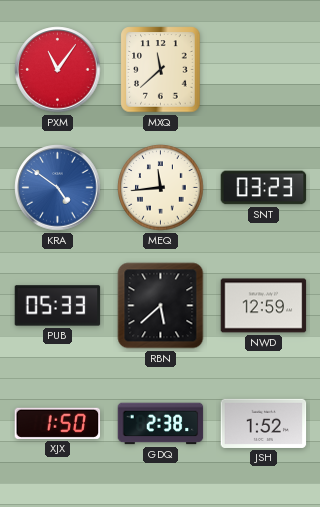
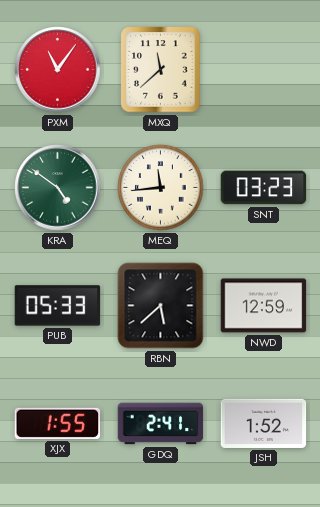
KRA dial: blue -> green (58, 188)
XJX: 1:50 -> 1:55 (58, 423)
GDQ: 2:38 -> 2:41 (161, 424)
